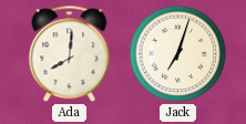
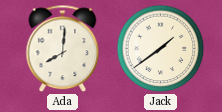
Jack: 7:03 -> 1:39 (161, 49)
